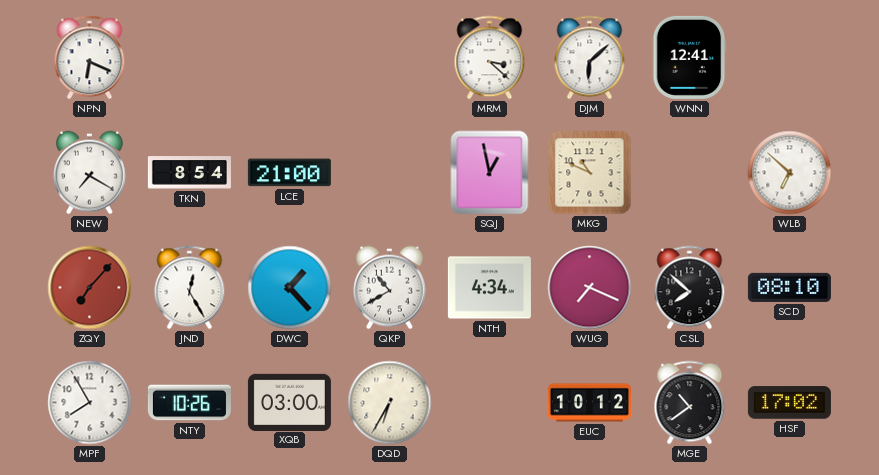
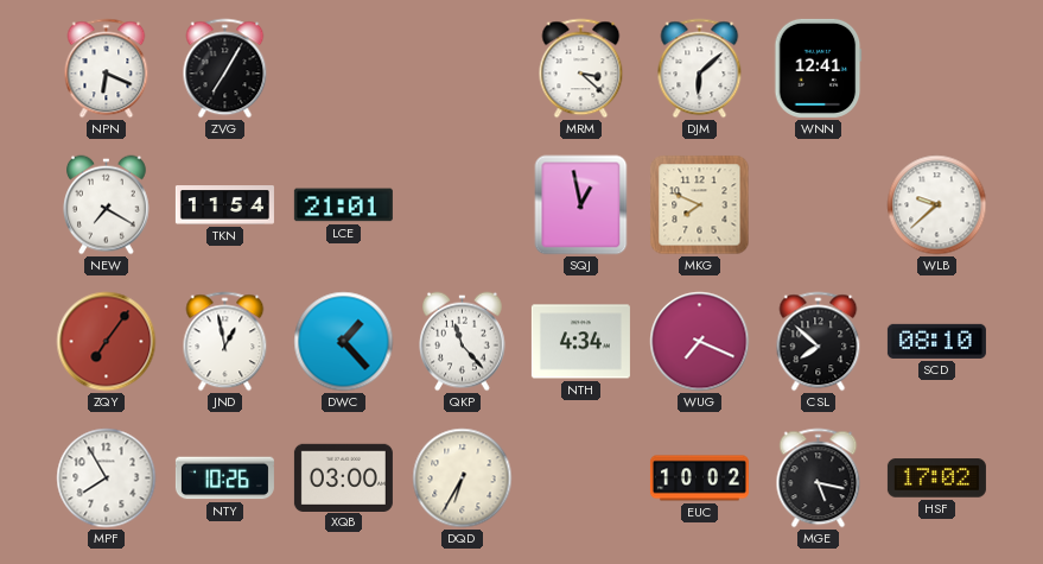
ZVG: none -> 7:05 (225, 69)
TKN: 8:54 -> 11:54 (224, 205)
LCE: 21:00 -> 21:01 (343, 205)
MKG: 10:49 -> 7:49 (700, 205)
WLB: 6:52 -> 9:38 (937, 205)
ZQY: 7:07 -> 7:06 (107, 342)
JND: 12:25 -> 12:58 (225, 342)
QKP: 10:40 -> 11:23 (463, 342)
EUC: 10:12 -> 10:02 (699, 479)
MGE: 10:39 -> 5:17 (819, 479)
